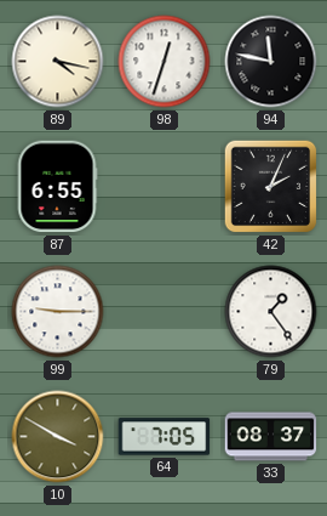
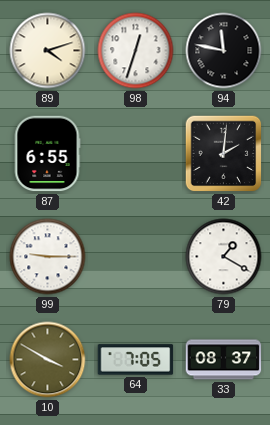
89: 4:17 -> 4:12 (48, 51)
42: 2:04 -> 2:01 (224, 154)
79: 1:24 -> 1:20 (224, 257)
